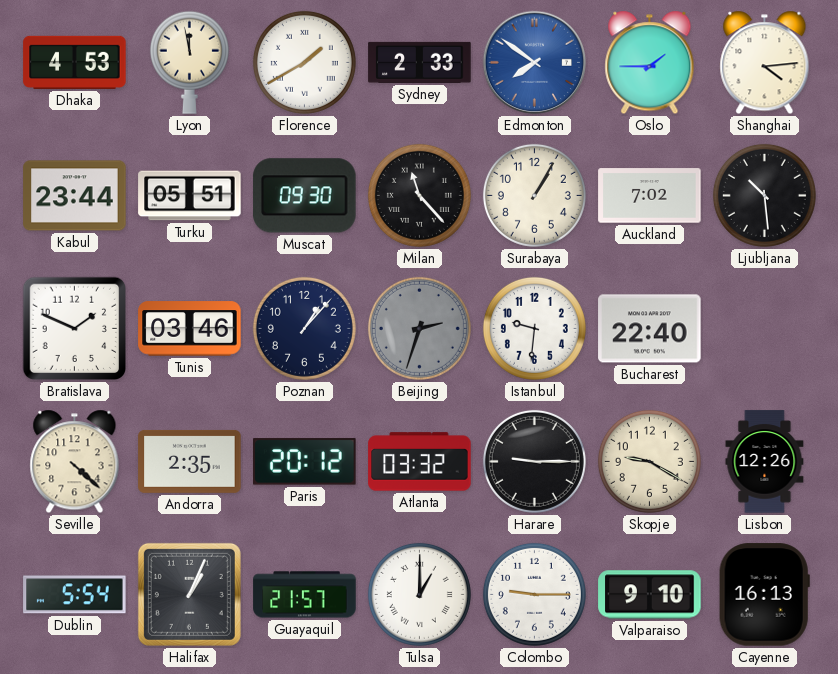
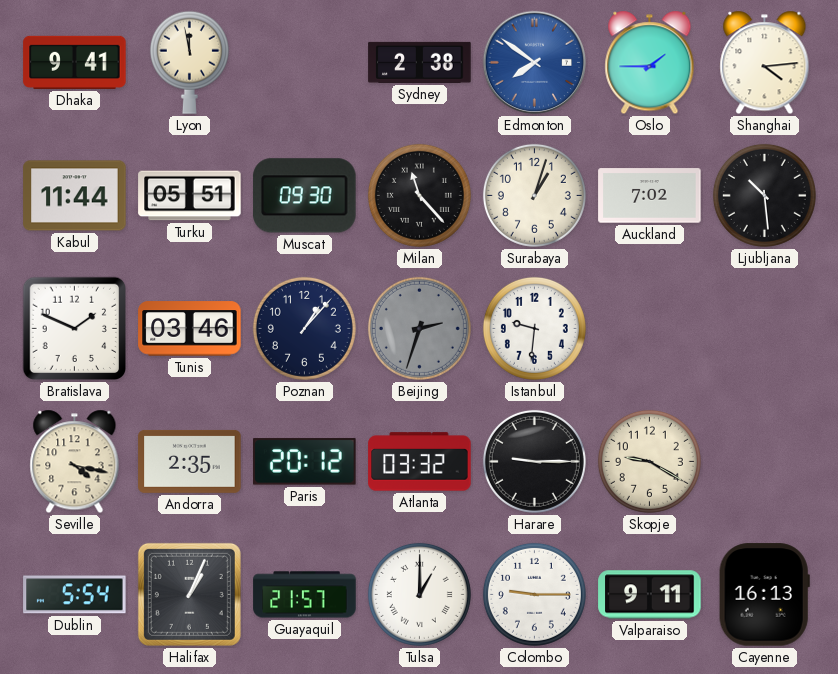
Dhaka: 4:53 -> 9:41 (75, 62)
Florence: 1:40 -> none (304, 62)
Sydney: 2:33 -> 2:38 (420, 62)
Kabul: 23:44 -> 11:44 (75, 196)
Surabaya: 1:05 -> 1:03 (534, 195)
Bucharest: 22:40 -> none (650, 329)
Seville: 4:22 -> 4:17 (75, 462)
Lisbon: 12:26 -> none (765, 462)
Valparaiso: 9:10 -> 9:11 (650, 595)
